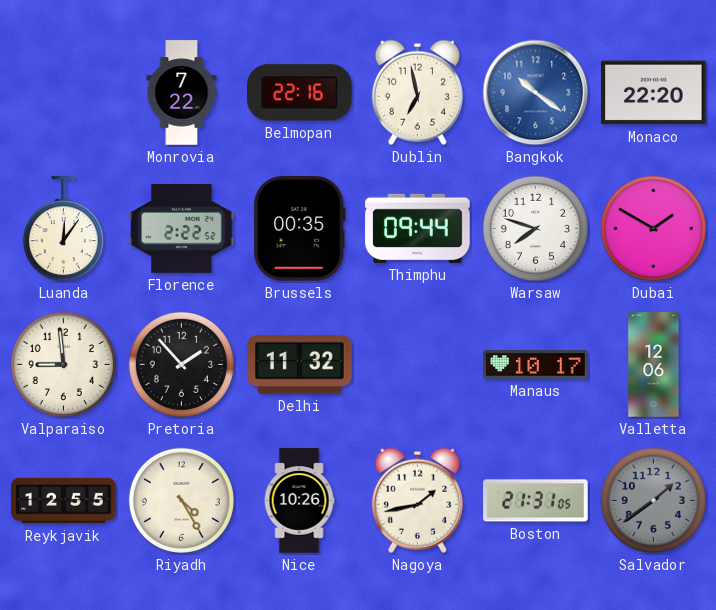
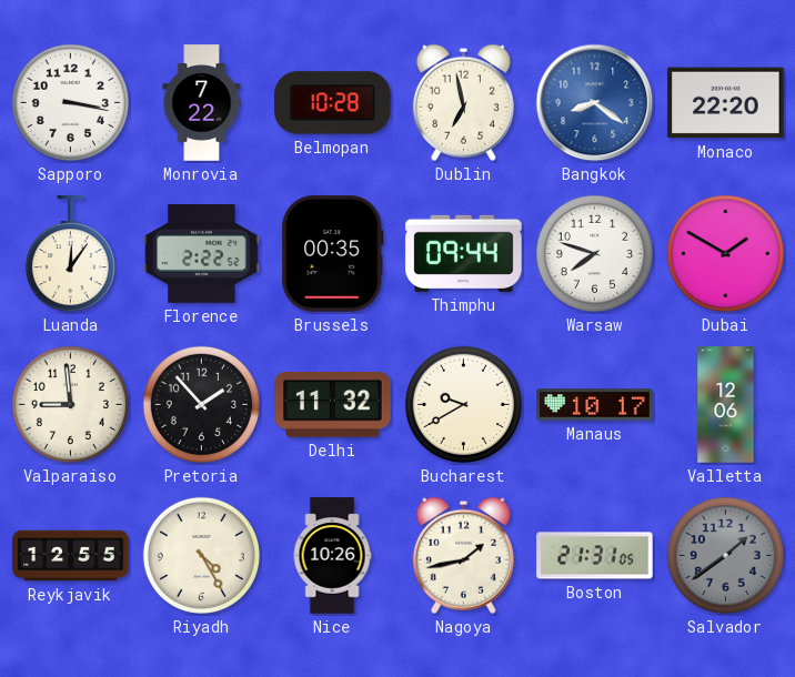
Sapporo: none -> 3:17 (70, 102)
Belmopan: 22:16 -> 10:28 (333, 103)
Bangkok: 10:21 -> 8:21 (595, 103)
Bucharest: none -> 9:40 (463, 404)
